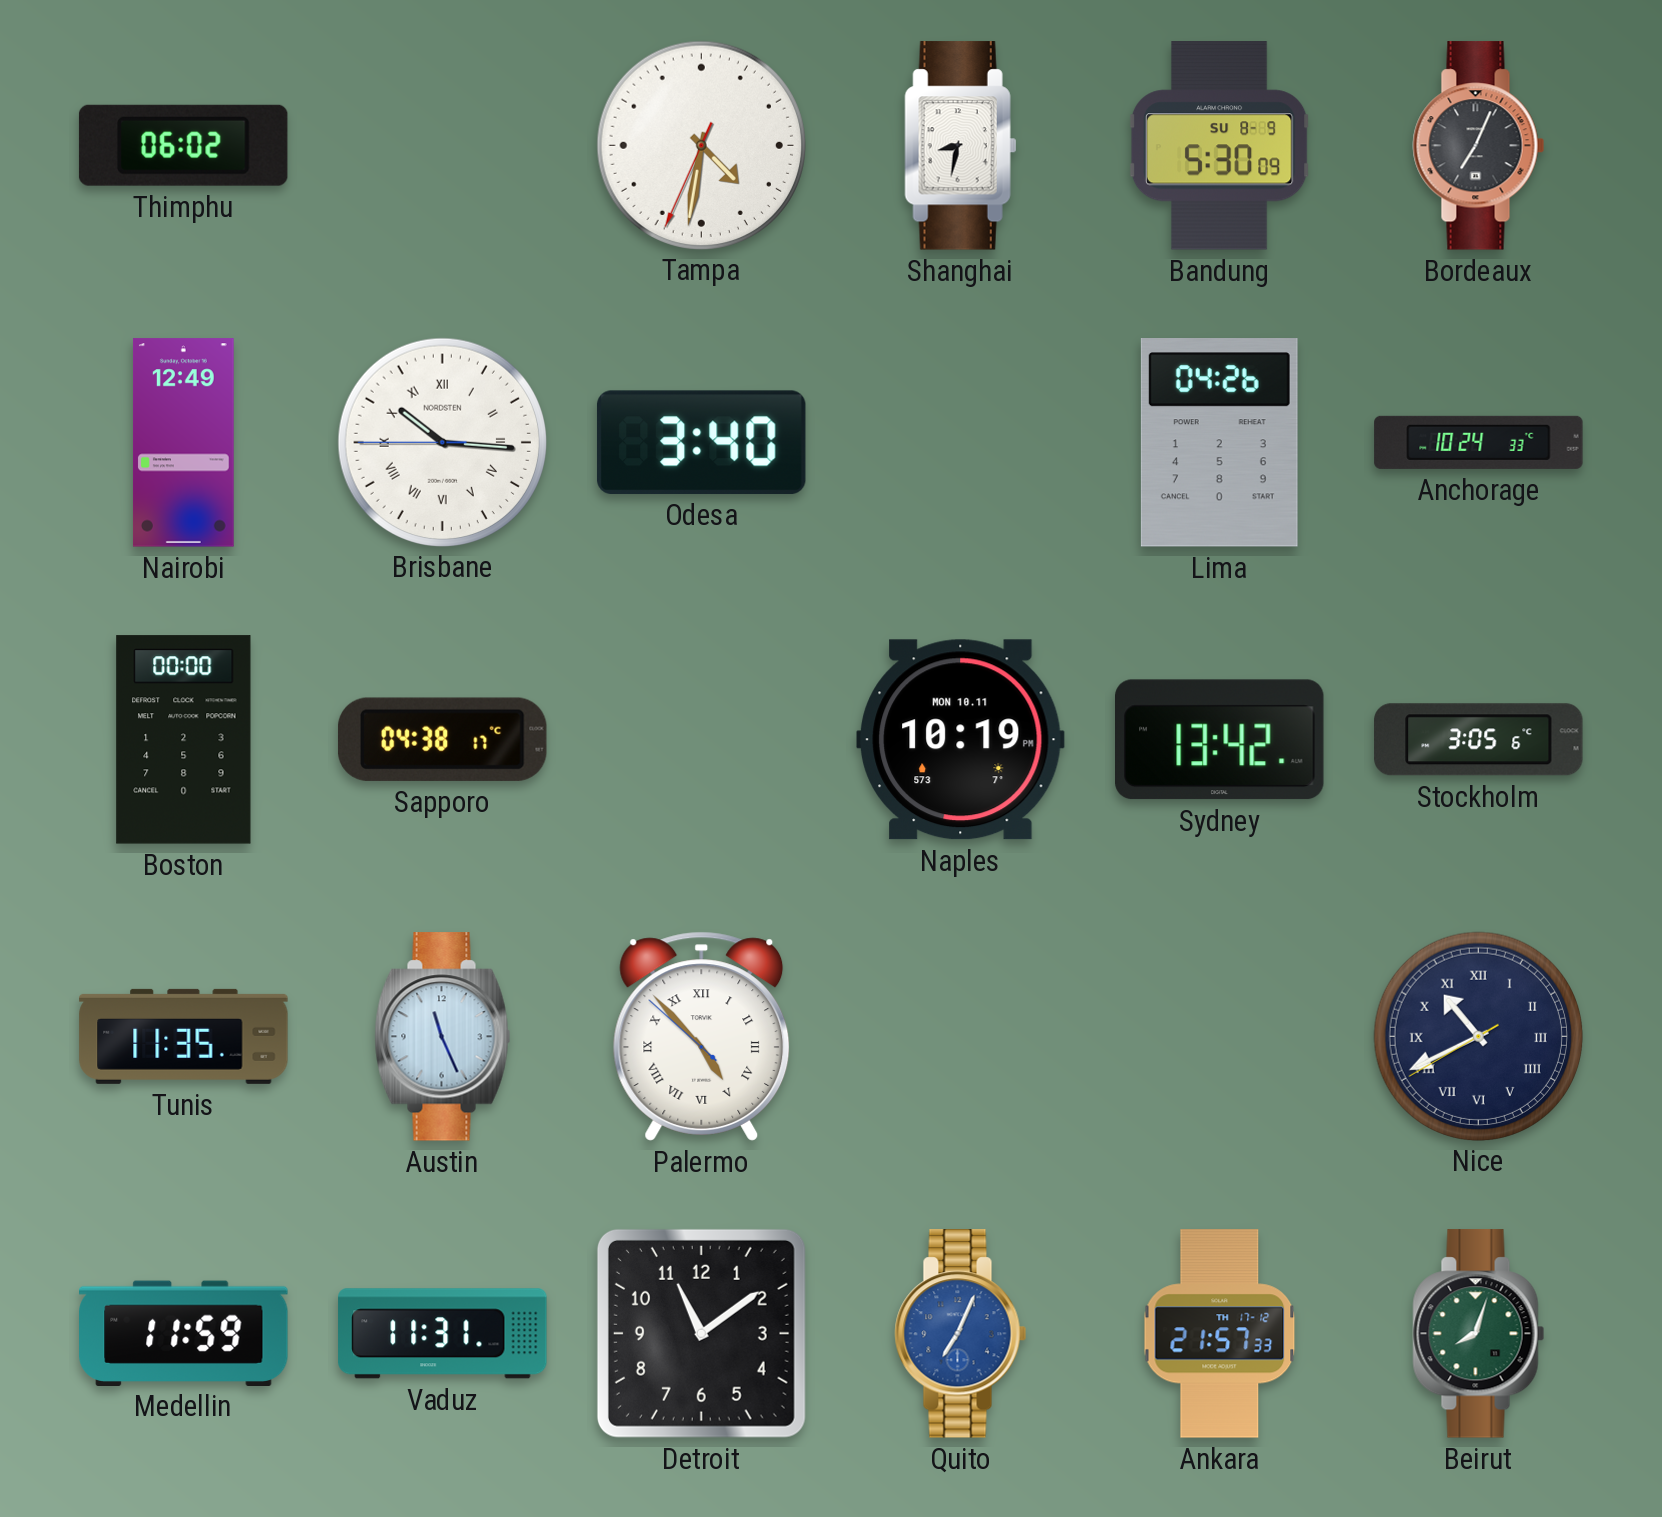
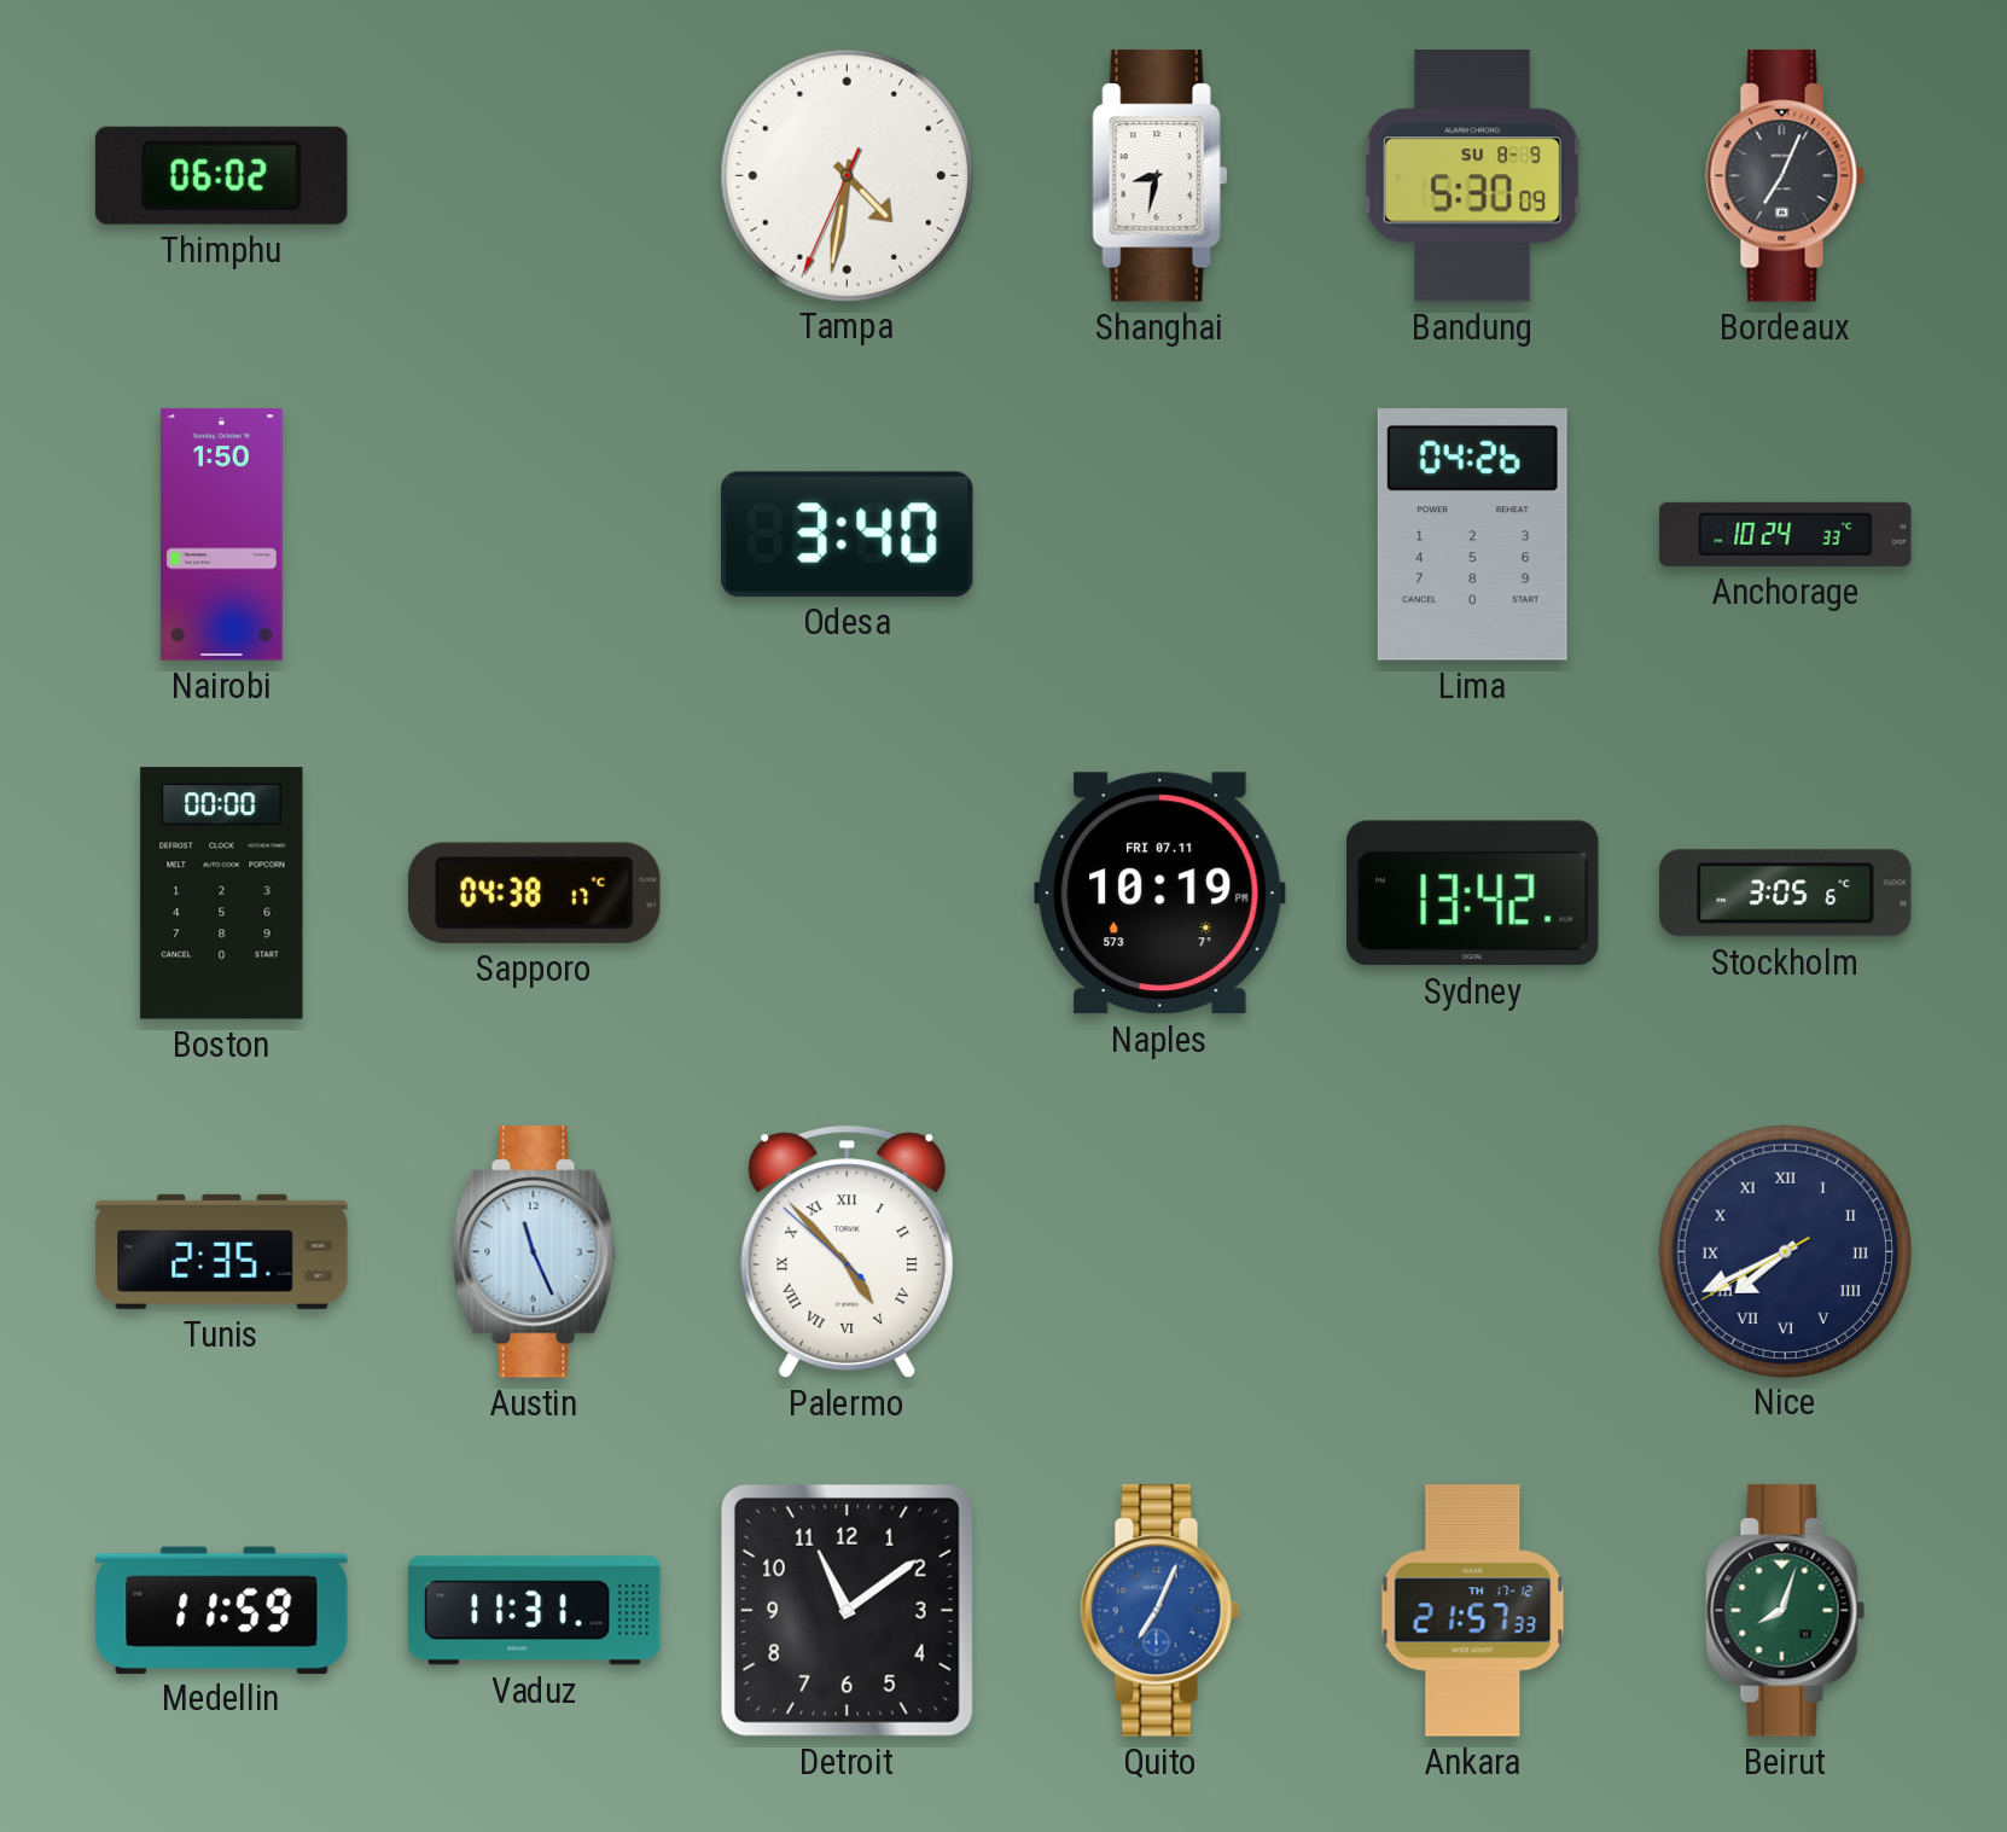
Nairobi: 12:49 -> 1:50 (221, 535)
Brisbane: 10:15 -> none (442, 442)
Naples date: MON 10.11 -> FRI 07.11 (1160, 894)
Tunis: 11:35 -> 2:35 (222, 1251)
Nice: 10:40 -> 7:40 (1785, 1251)
